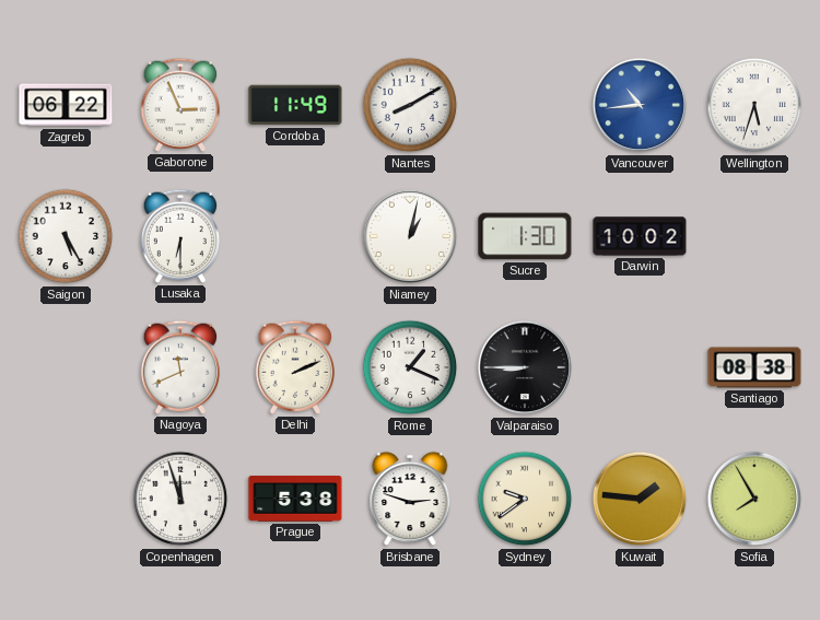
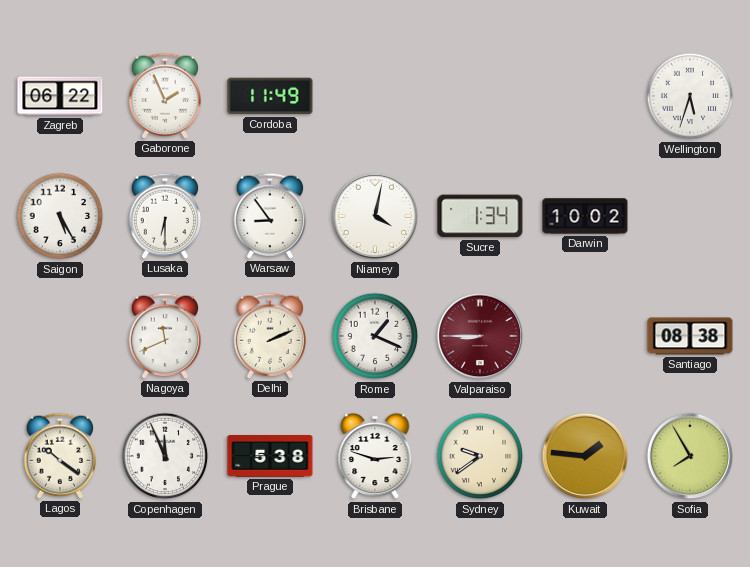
Gaborone: 2:56 -> 1:56 (164, 96)
Nantes: 8:10 -> none (410, 105)
Vancouver: 10:44 -> none (640, 105)
Warsaw: none -> 8:54 (269, 216)
Niamey: 1:02 -> 4:02 (375, 216)
Sucre: 1:30 -> 1:34 (480, 216)
Valparaiso dial: black -> burgundy (480, 336)
Lagos: none -> 10:21 (59, 456)
Copenhagen: 11:57 -> 11:56 (165, 456)
